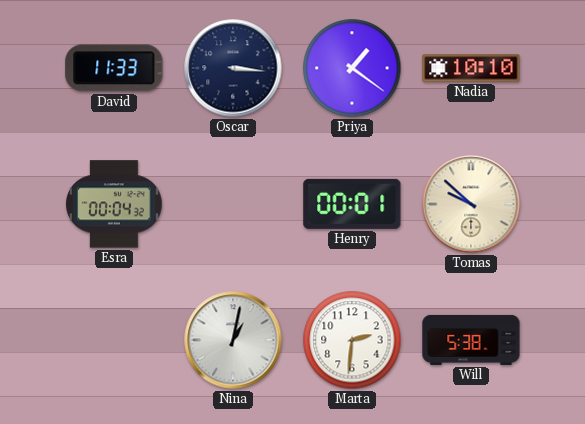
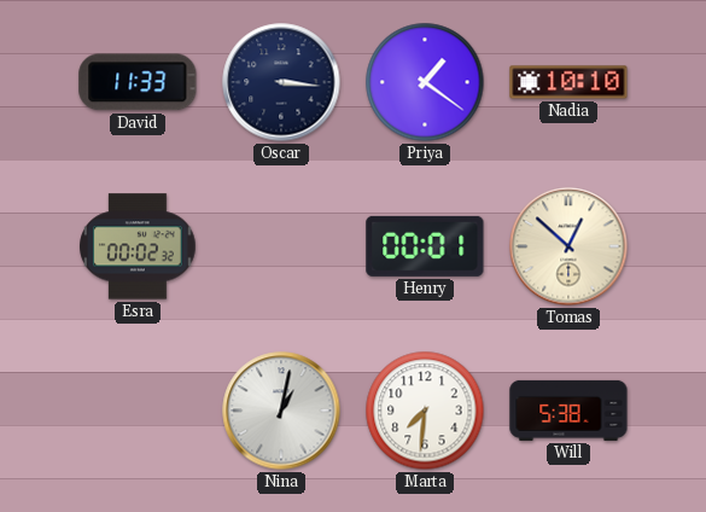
Esra: 00:04 -> 00:02 (139, 246)
Tomas: 9:52 -> 12:52 (568, 246)
Marta: 2:31 -> 7:31 (425, 411)
